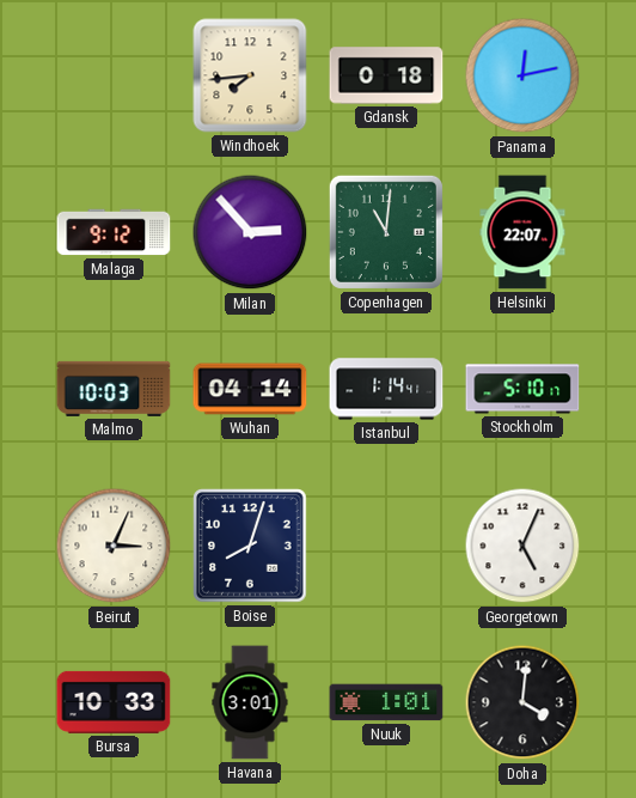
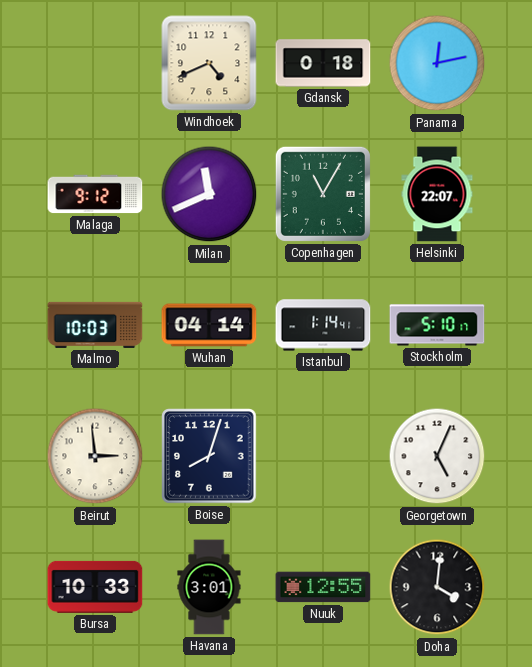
Windhoek: 7:44 -> 4:41 (209, 63)
Milan: 2:53 -> 11:41 (209, 194)
Copenhagen: 11:01 -> 11:05 (323, 194)
Beirut: 3:04 -> 2:59 (95, 456)
Nuuk: 1:01 -> 12:55 (323, 587)
